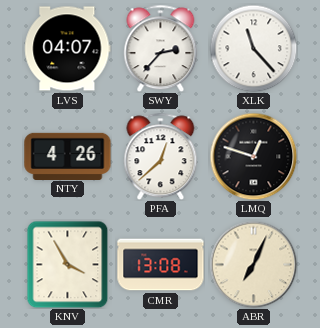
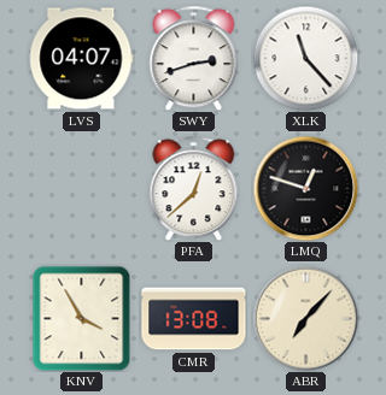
SWY: 2:37 -> 2:42 (194, 58)
NTY: 4:26 -> none (68, 156)
ABR: 7:04 -> 7:07 (305, 318)
